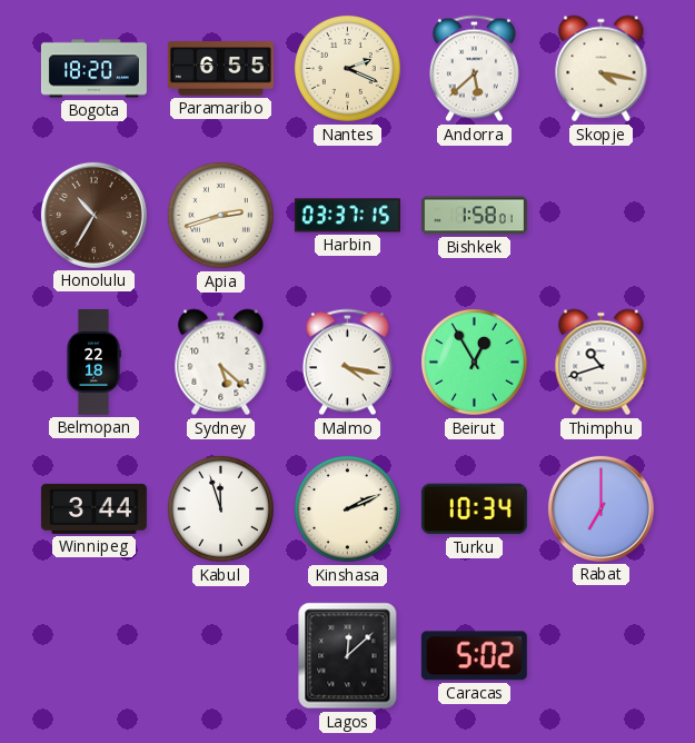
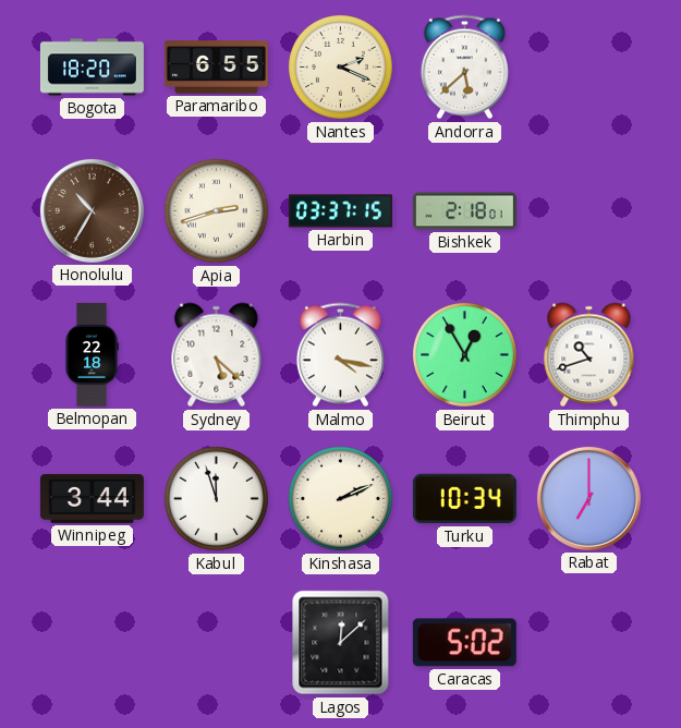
Skopje: 4:17 -> none (602, 69)
Bishkek: 1:58 -> 2:18 (464, 211)
